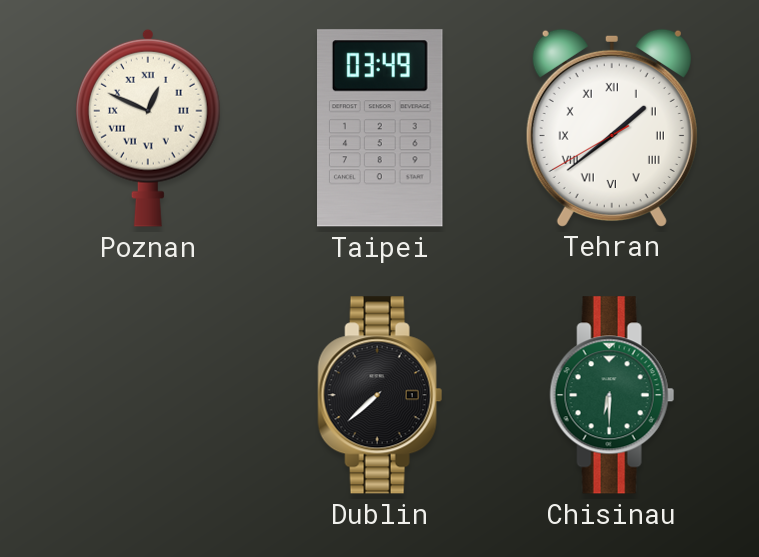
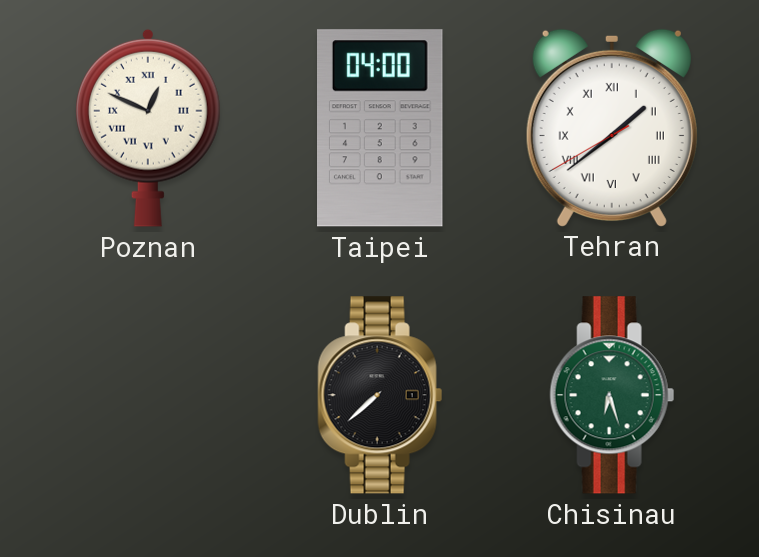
Taipei: 03:49 -> 04:00 (381, 128)
Chisinau: 6:30 -> 6:27 (612, 395)
